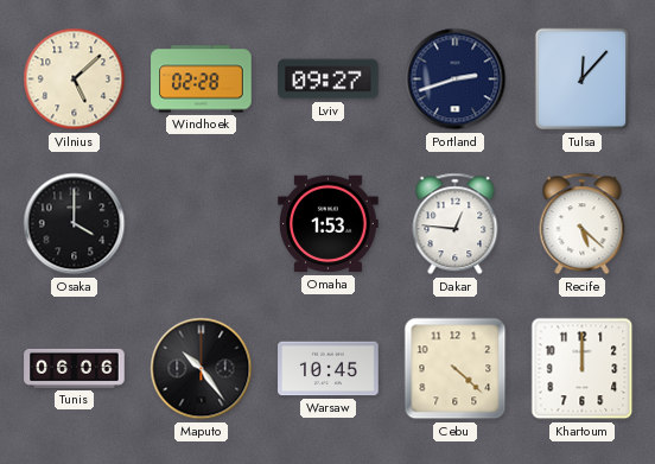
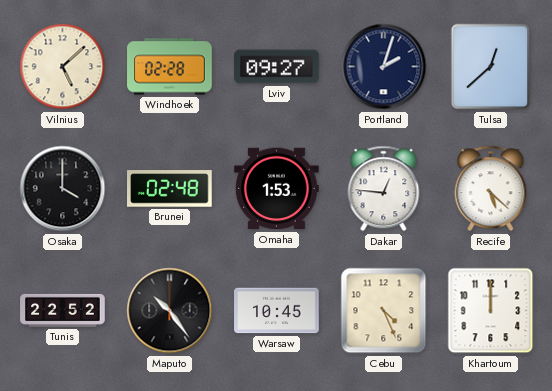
Portland: 2:42 -> 2:03 (384, 67)
Tulsa: 12:07 -> 12:38 (491, 67)
Brunei: none -> 02:48 (170, 189)
Tunis: 06:06 -> 22:52 (63, 310)
Cebu: 4:22 -> 4:26 (384, 311)
